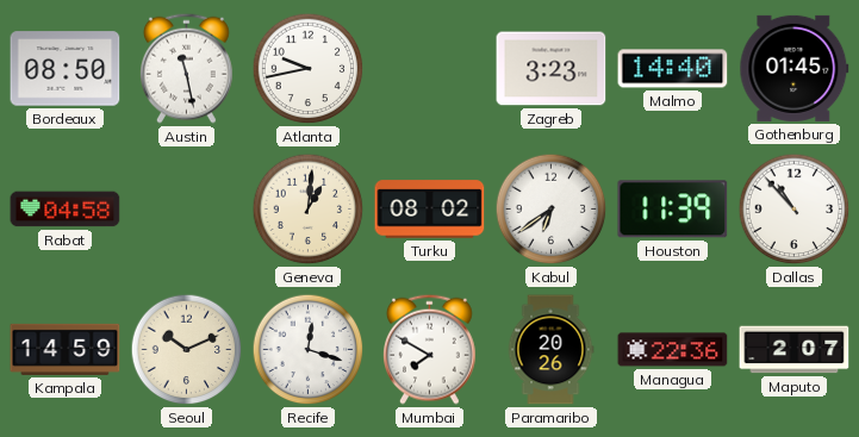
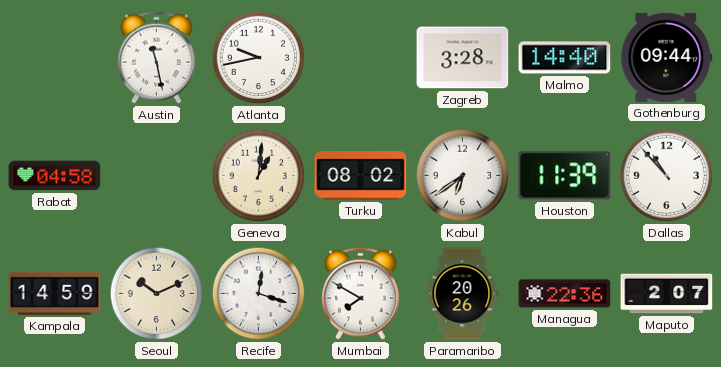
Bordeaux: 08:50 -> none (66, 69)
Zagreb: 3:23 -> 3:28 (463, 58)
Gothenburg: 01:45 -> 09:44 (667, 57)
